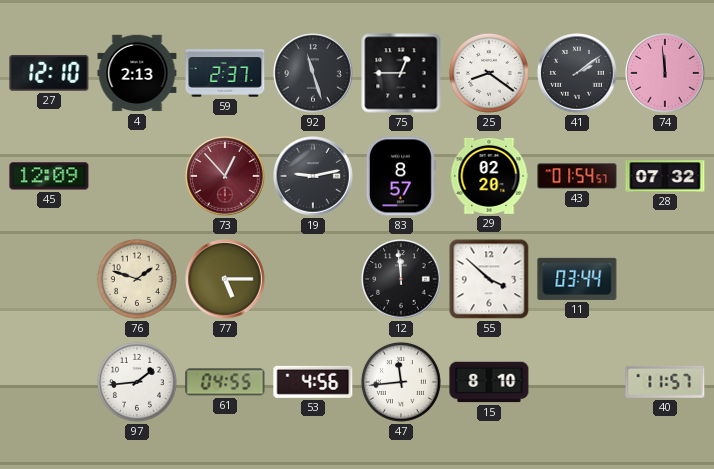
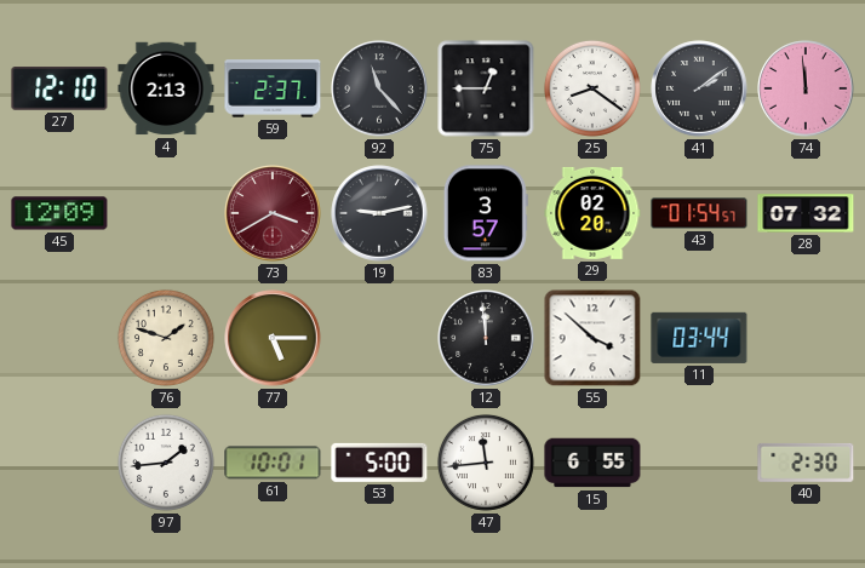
92: 11:27 -> 11:23 (379, 88)
73: 12:53 -> 3:40 (273, 213)
83: 8:57 -> 3:57 (486, 213)
61: 04:55 -> 10:01 (273, 463)
53: 4:56 -> 5:00 (379, 463)
15: 8:10 -> 6:55 (592, 463)
40: 11:57 -> 2:30 (806, 463)
